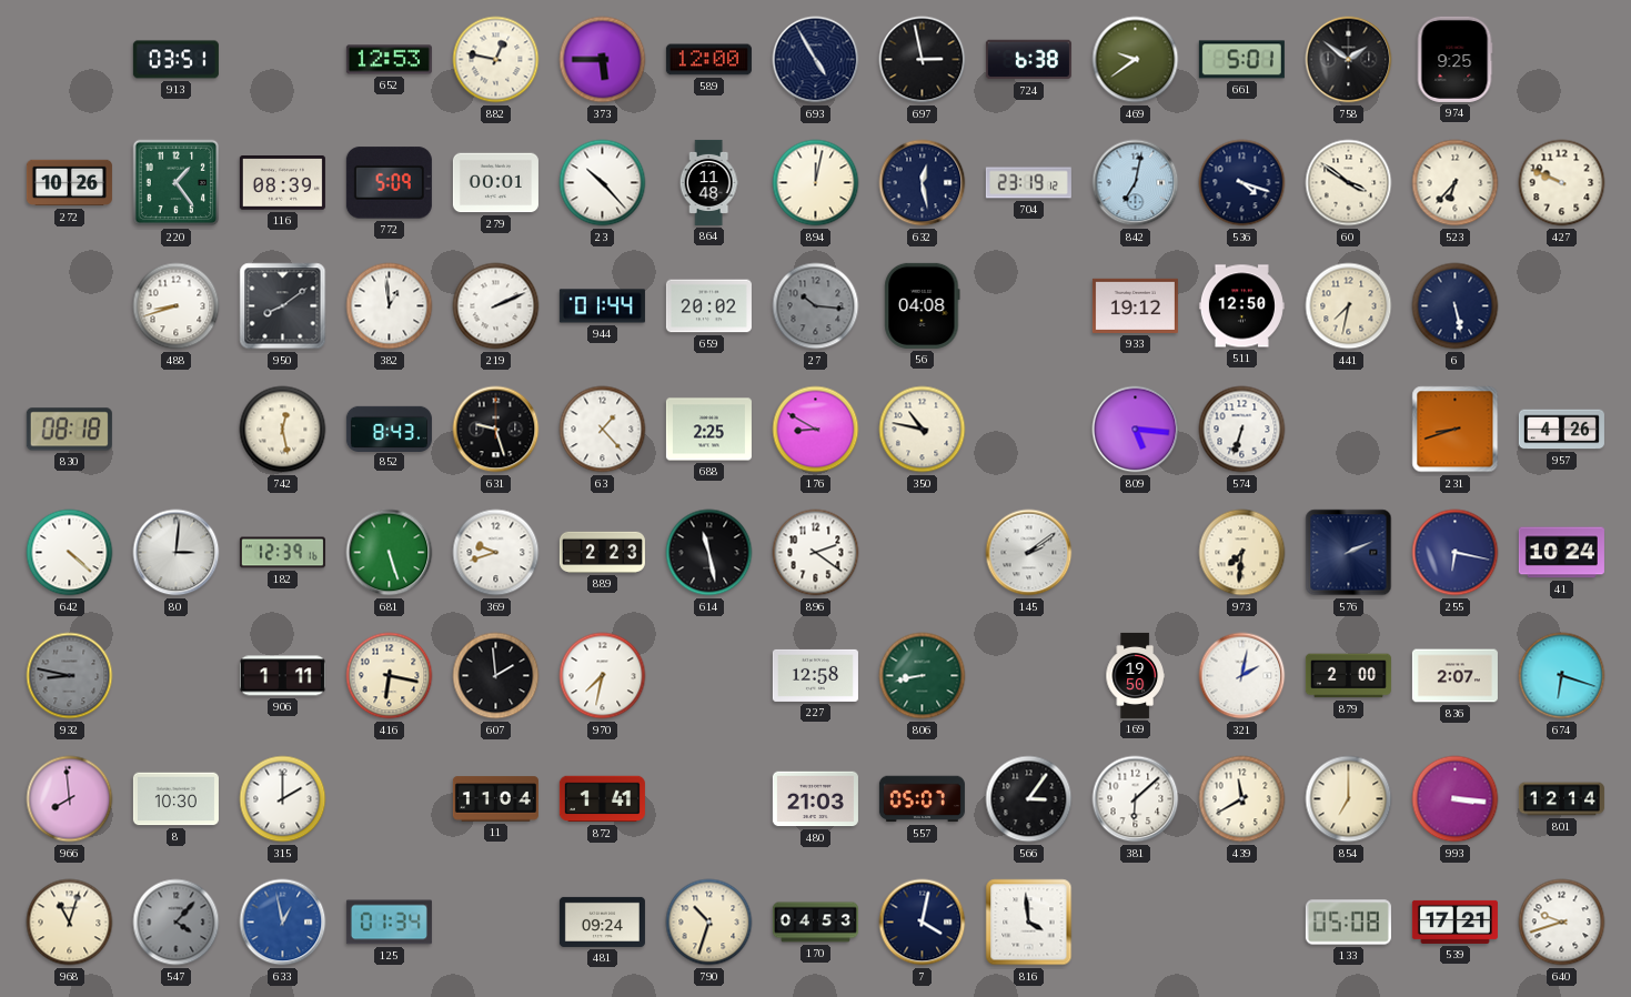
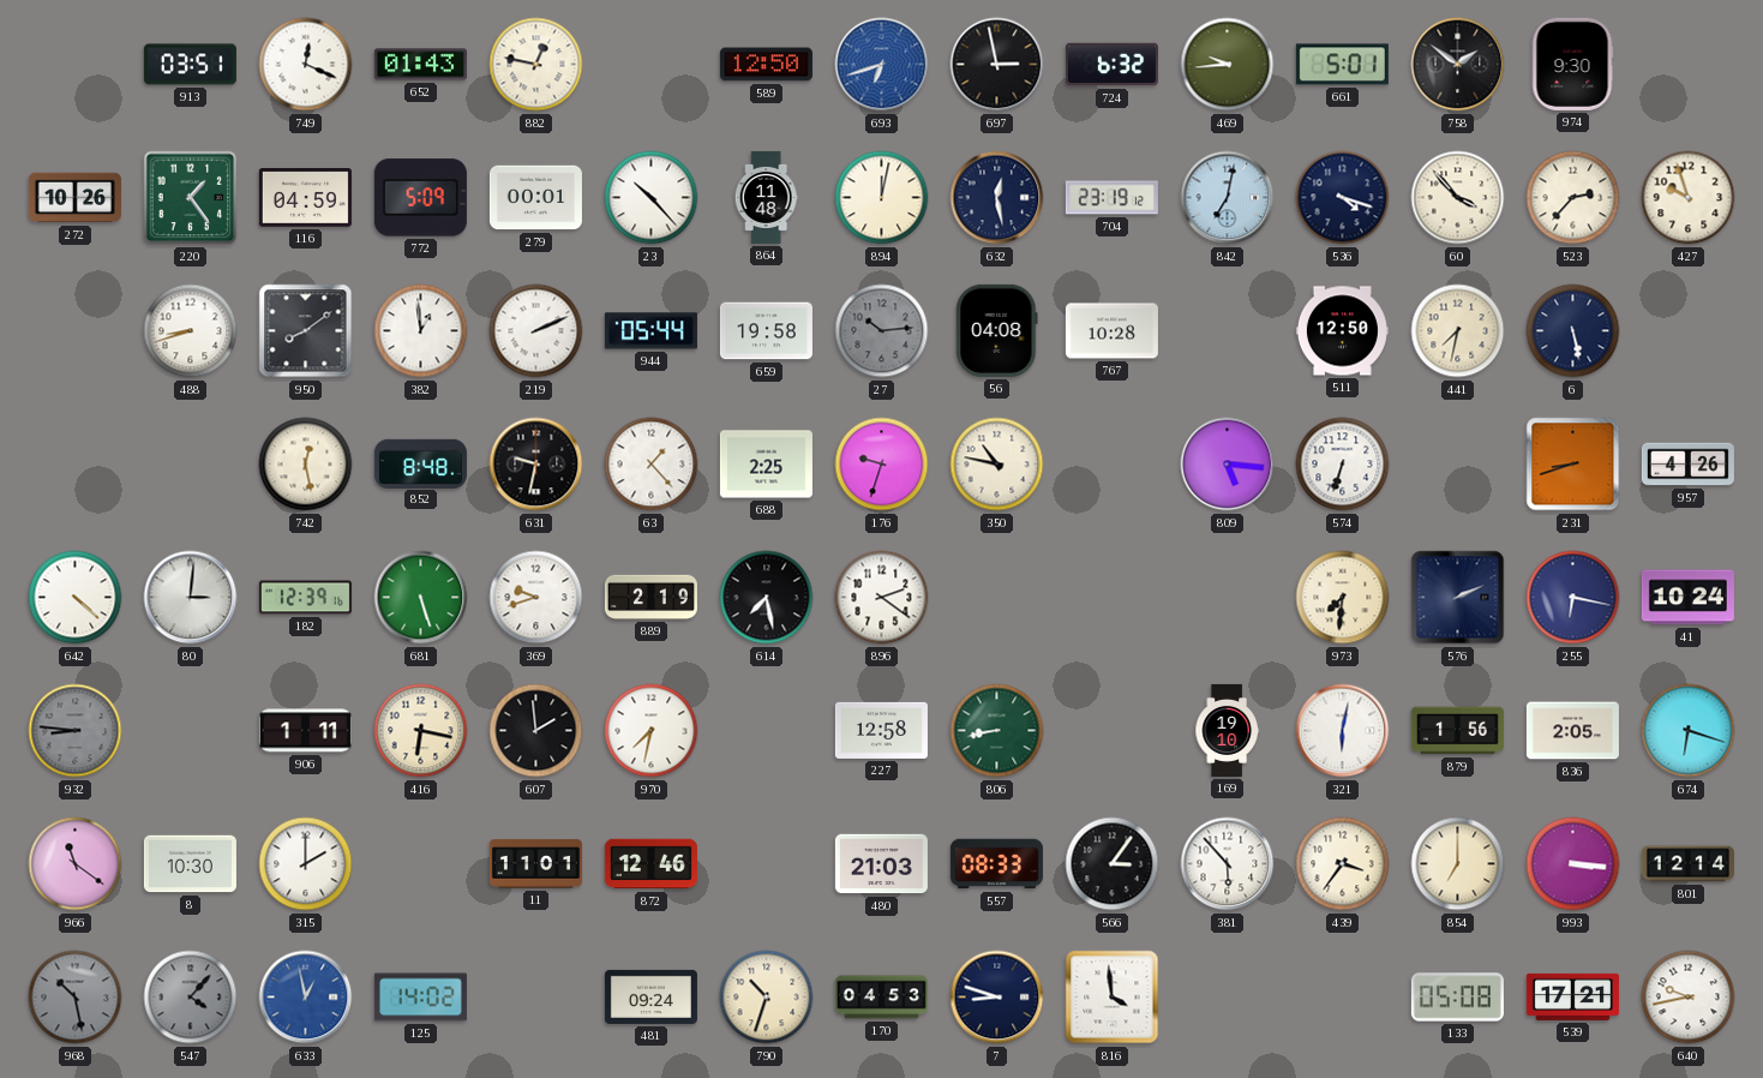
749: none -> 12:19 (306, 65)
652: 12:53 -> 01:43 (420, 65)
373: 5:45 -> none (603, 60)
589: 12:00 -> 12:50 (766, 65)
693: 4:55 -> 6:42 (882, 65)
693 dial: navy -> blue (882, 65)
724: 6:38 -> 6:32 (1111, 65)
469: 9:39 -> 9:44 (1228, 65)
974: 9:25 -> 9:30 (1572, 64)
116: 08:39 -> 04:59 (305, 198)
60: 3:51 -> 3:53 (1458, 198)
523: 6:37 -> 2:37 (1573, 198)
427: 9:49 -> 9:57 (1689, 198)
944: 01:44 -> 05:44 (650, 331)
659: 20:02 -> 19:58 (766, 331)
27: 10:16 -> 10:14 (882, 331)
767: none -> 10:28 (1111, 331)
933: 19:12 -> none (1135, 305)
830: 08:18 -> none (69, 430)
852: 8:43 -> 8:48 (420, 463)
631: 9:27 -> 9:32 (536, 465)
176: 8:50 -> 9:33 (882, 465)
889: 2:23 -> 2:19 (650, 597)
614: 11:28 -> 7:28 (767, 598)
145: 2:09 -> none (1029, 553)
932: 8:47 -> 8:46 (76, 731)
169: 19:50 -> 19:10 (1227, 730)
321: 2:02 -> 6:02 (1343, 731)
879: 2:00 -> 1:56 (1457, 731)
836: 2:07 -> 2:05 (1572, 731)
966: 7:59 -> 11:21 (76, 864)
11: 11:04 -> 11:01 (535, 864)
872: 1:41 -> 12:46 (650, 864)
557: 05:07 -> 08:33 (996, 864)
381: 6:08 -> 5:53 (1228, 864)
439: 11:40 -> 3:36 (1343, 864)
968: 11:03 -> 10:28 (76, 998)
968 dial: cream -> grey (76, 998)
125: 01:34 -> 14:02 (420, 998)
7: 4:02 -> 8:48 (997, 998)
640: 9:42 -> 9:43 (1689, 998)
